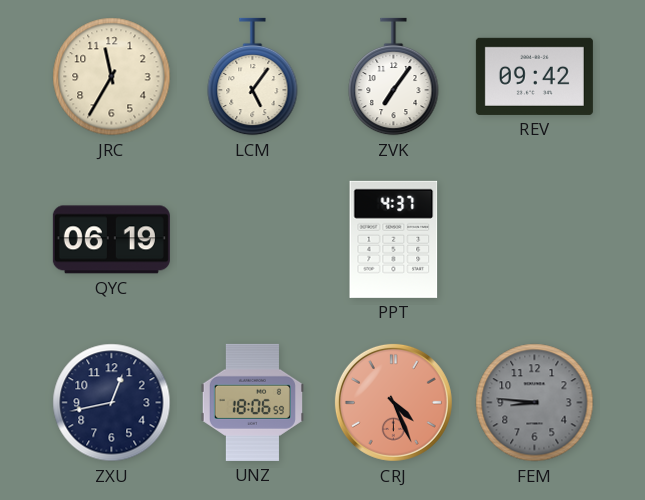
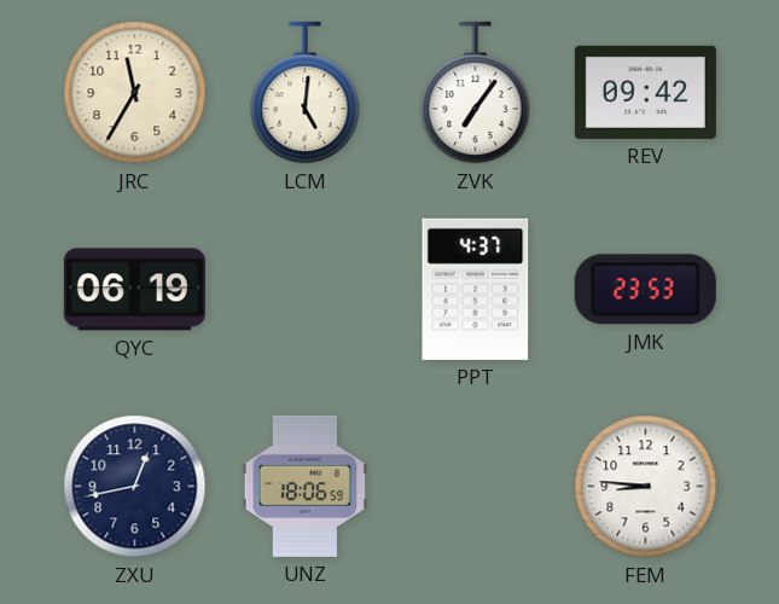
LCM: 5:06 -> 5:01 (306, 93)
JMK: none -> 23:53 (645, 290)
CRJ: 4:26 -> none (393, 402)
FEM dial: grey -> white (646, 487)
